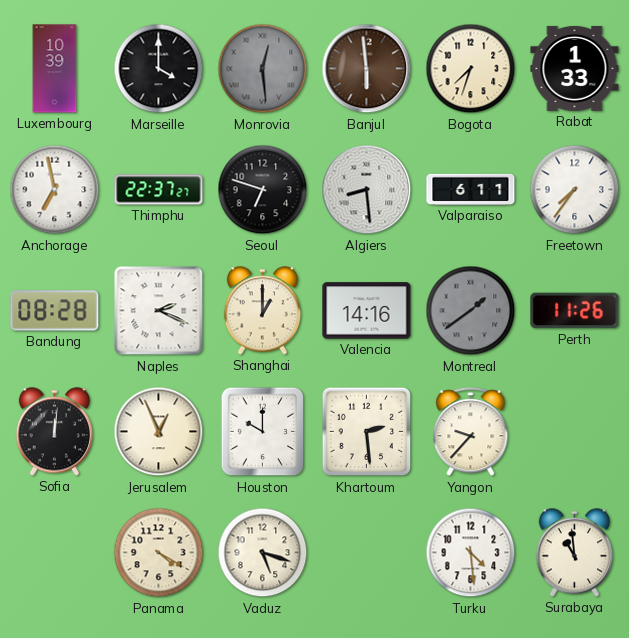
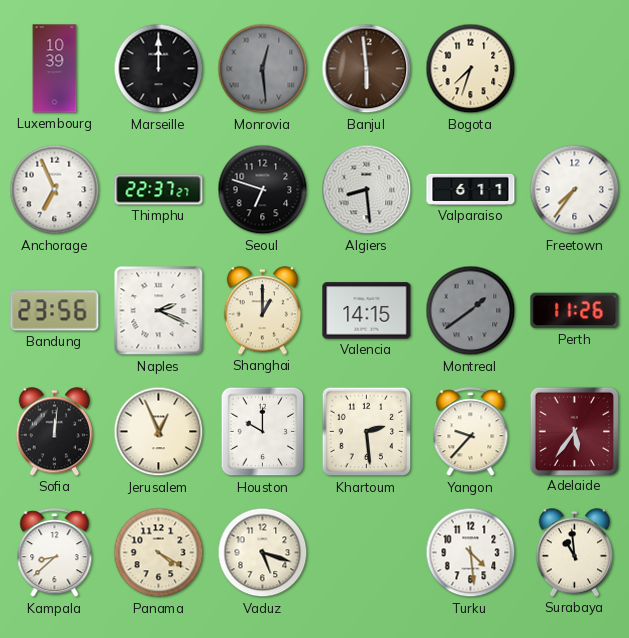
Marseille: 4:00 -> 12:00 (159, 69)
Rabat: 1:33 -> none (575, 68)
Anchorage: 6:58 -> 6:56 (55, 190)
Bandung: 08:28 -> 23:56 (55, 311)
Valencia: 14:16 -> 14:15 (367, 311)
Adelaide: none -> 5:36 (574, 431)
Kampala: none -> 8:38 (55, 553)
